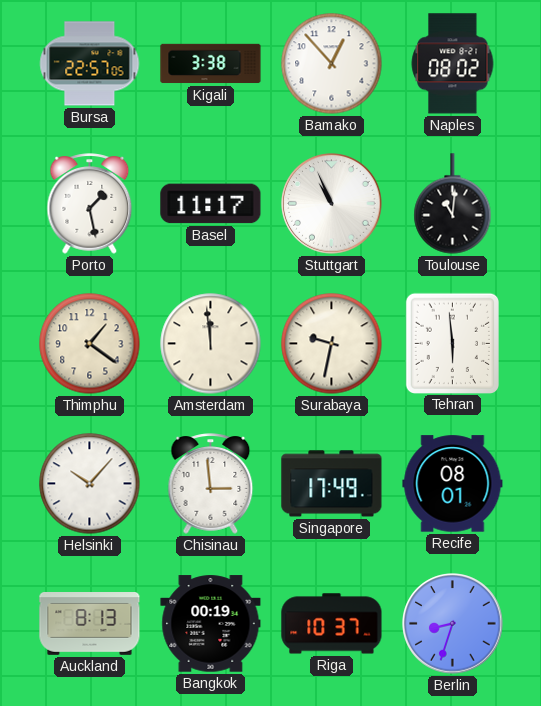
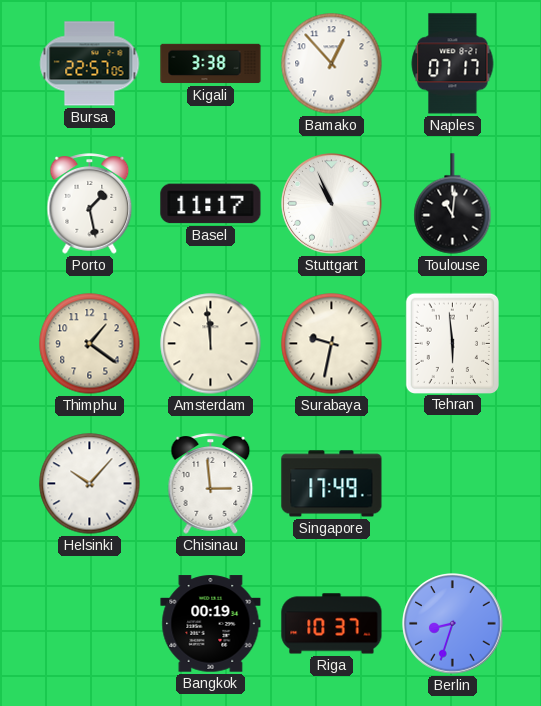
Naples: 08:02 -> 07:17 (453, 64)
Recife: 08:01 -> none (453, 484)
Auckland: 8:13 -> none (90, 624)
